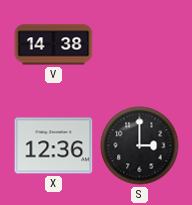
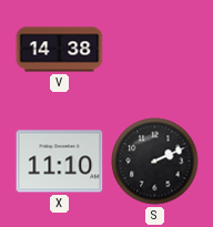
X: 12:36 -> 11:10 (60, 162)
S: 3:00 -> 2:11 (155, 162)
